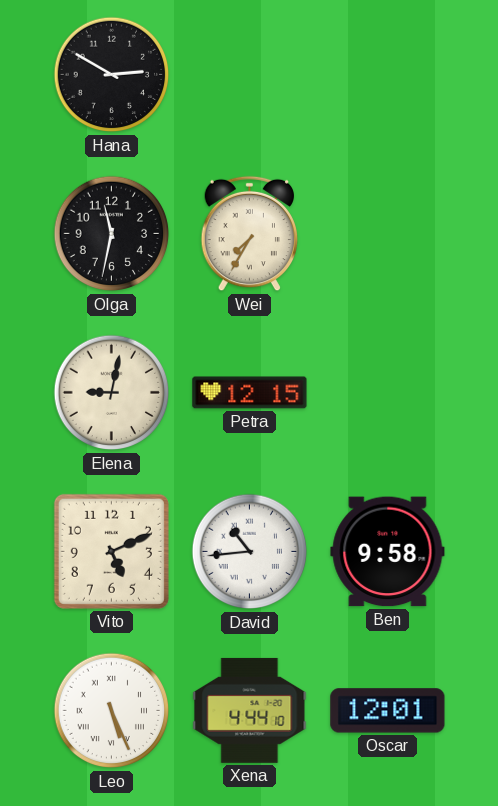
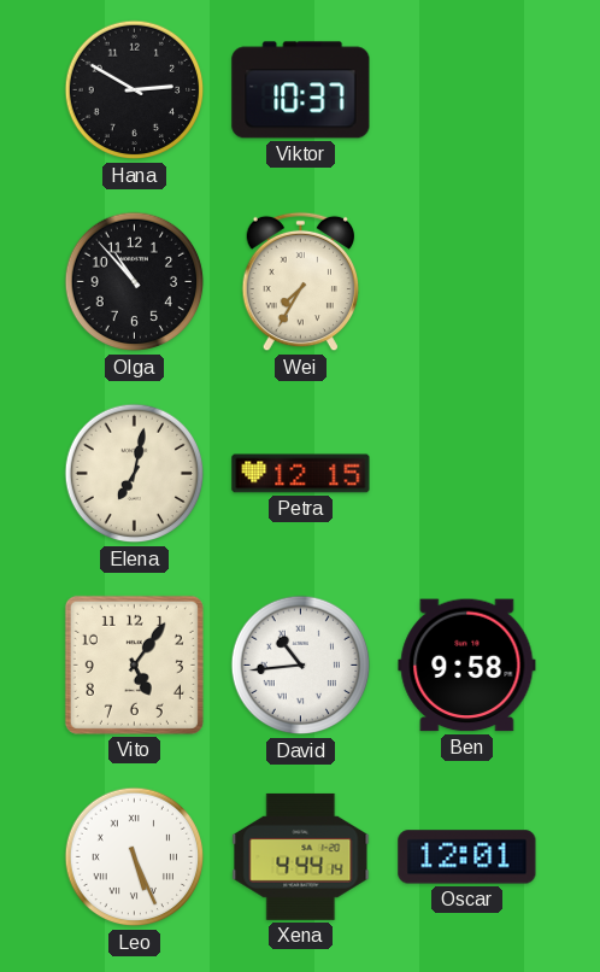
Viktor: none -> 10:37 (301, 90)
Olga: 11:32 -> 10:53 (135, 282)
Elena: 9:02 -> 7:02 (135, 474)
Vito: 5:11 -> 5:06 (134, 664)
Xena: 4:44:10 -> 4:44:14 (301, 856)
